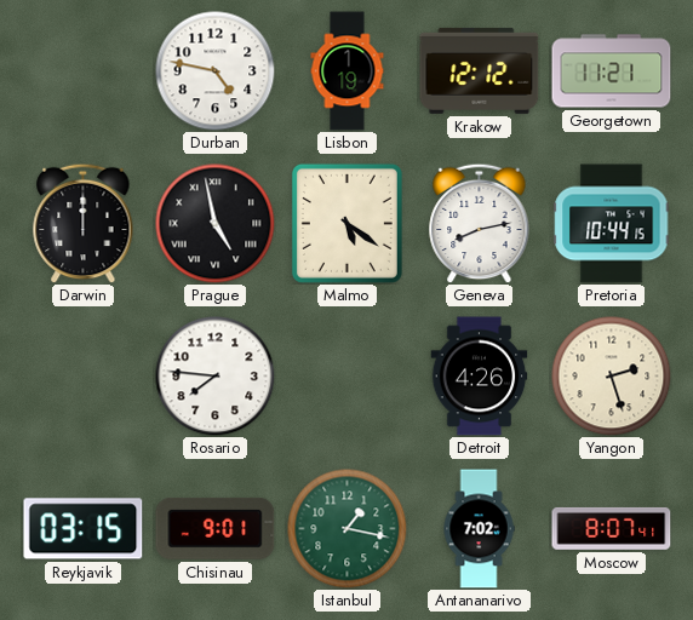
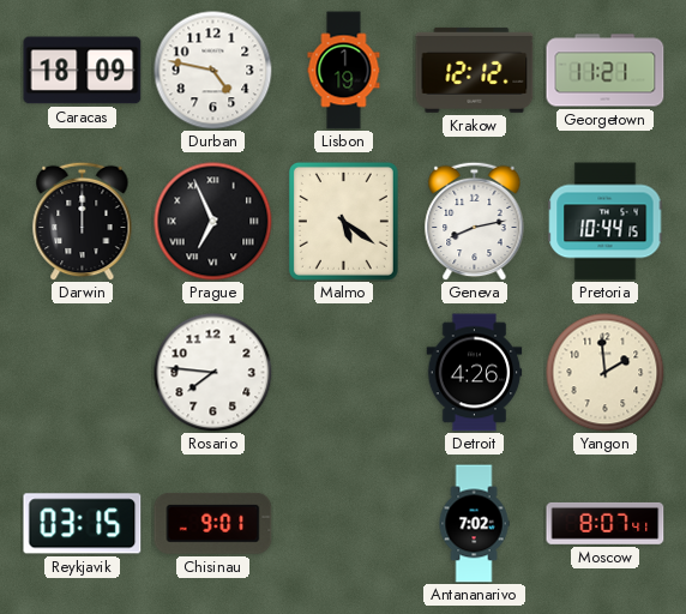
Caracas: none -> 18:09 (83, 71)
Prague: 4:58 -> 6:56 (213, 222)
Yangon: 2:27 -> 1:59 (606, 373)
Istanbul: 1:17 -> none (348, 529)
